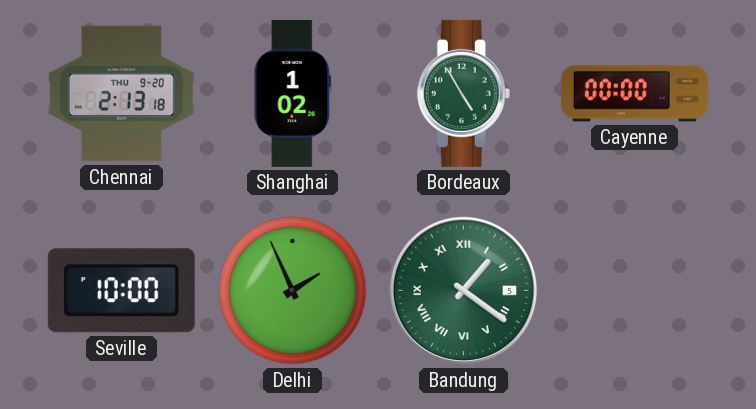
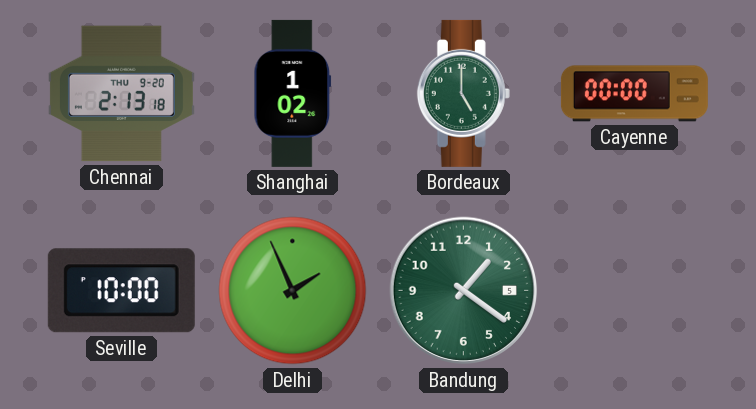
Bordeaux: 4:55 -> 5:00 (463, 93)
Bandung numerals: Roman -> Arabic (464, 291)
